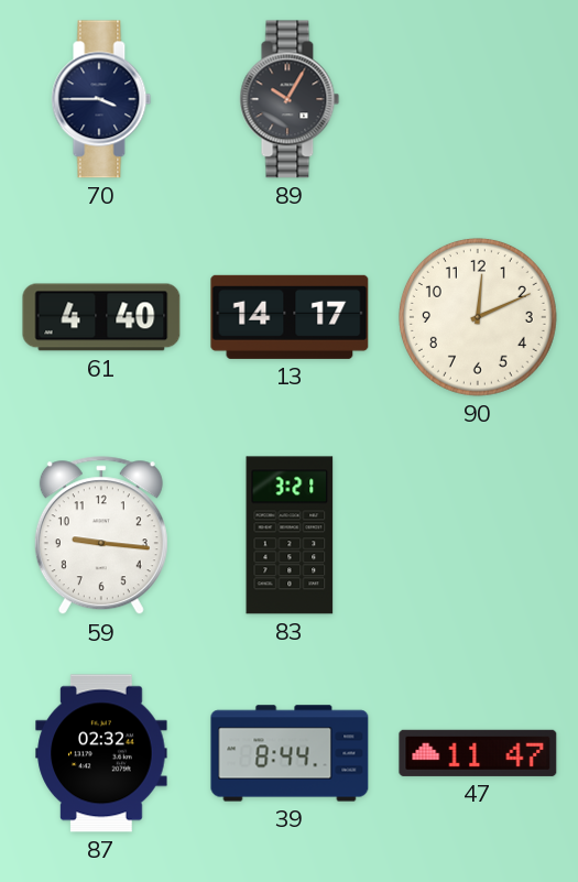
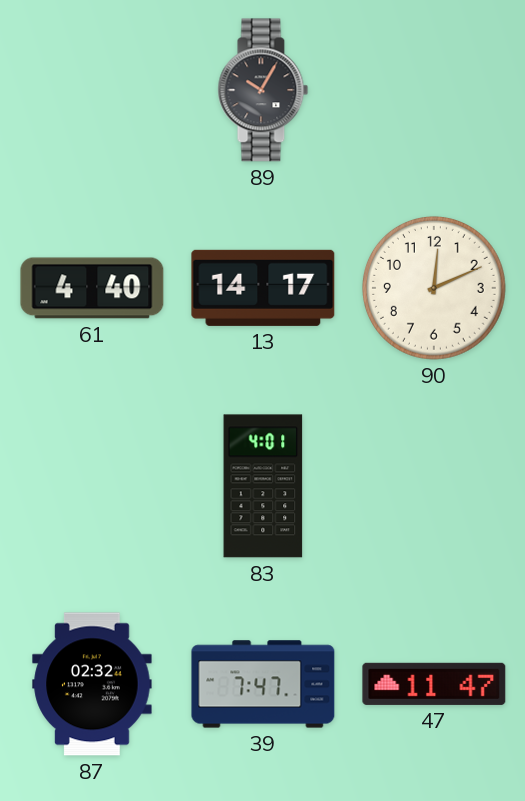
70: 3:45 -> none (101, 99)
59: 9:16 -> none (101, 536)
83: 3:21 -> 4:01 (263, 486)
39: 8:44 -> 7:47 (263, 684)
